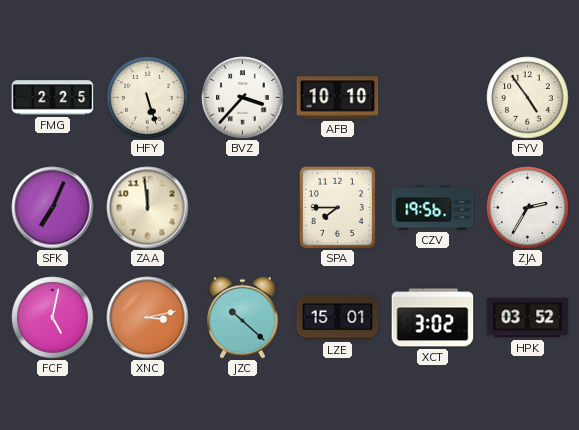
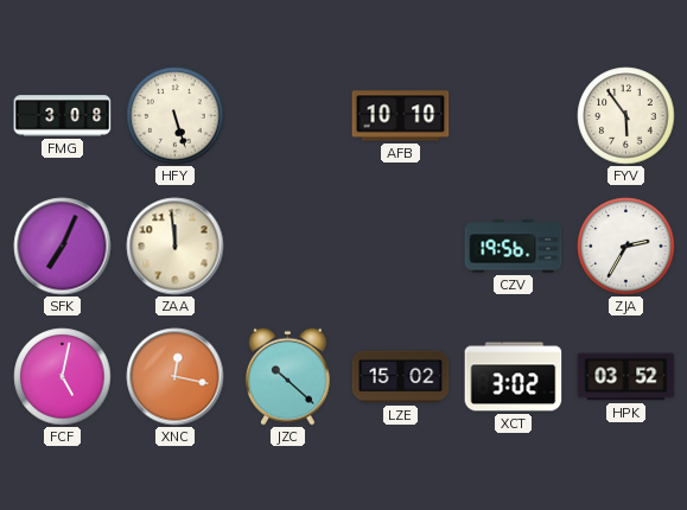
FMG: 2:25 -> 3:08 (63, 116)
BVZ: 3:37 -> none (243, 98)
FYV: 4:54 -> 5:54 (626, 116)
SPA: 7:45 -> none (337, 207)
XNC: 3:13 -> 12:17 (176, 377)
LZE: 15:01 -> 15:02 (401, 377)
